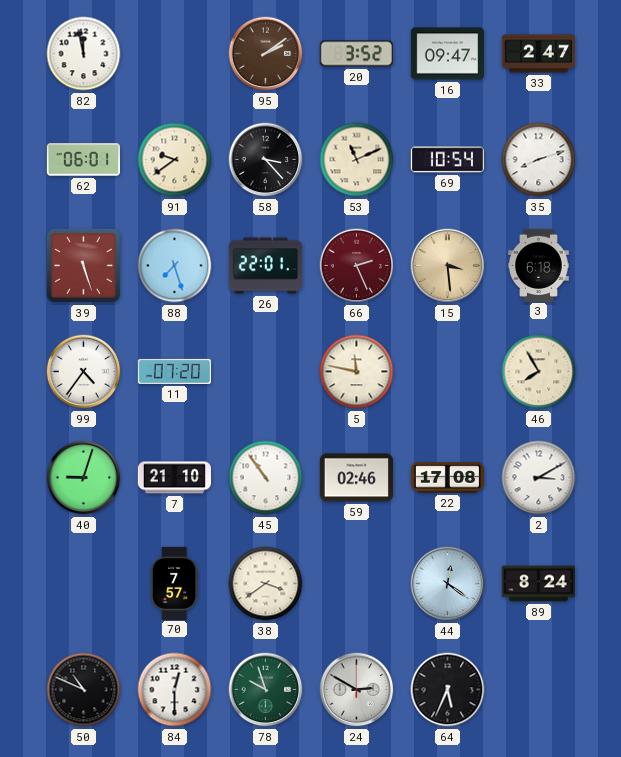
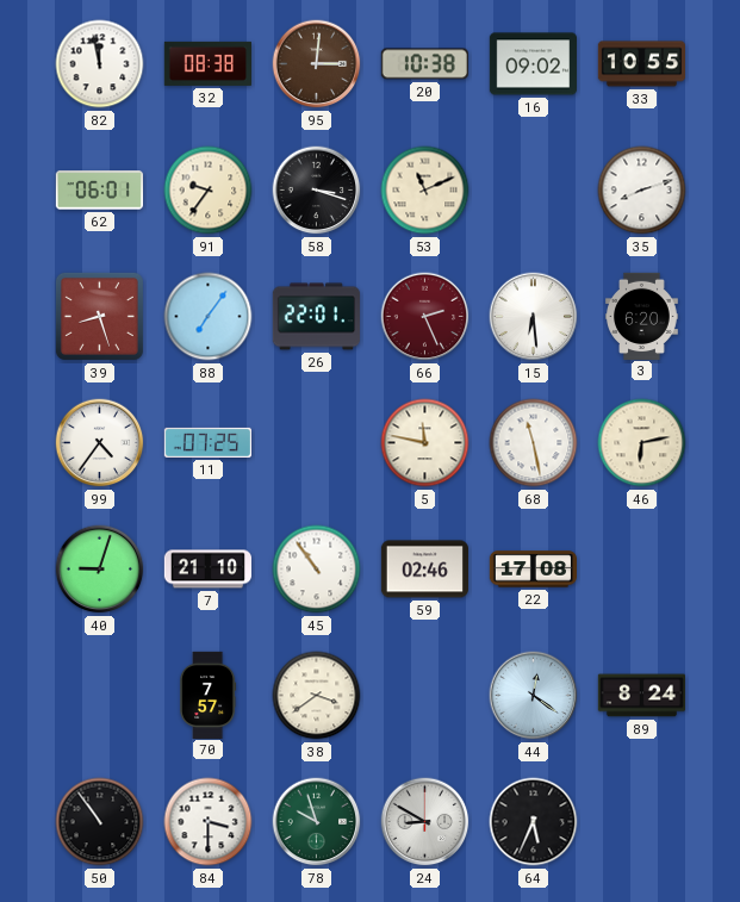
32: none -> 08:38 (207, 63)
95: 2:09 -> 3:01 (317, 64)
20: 3:52 -> 10:38 (424, 64)
16: 09:47 -> 09:02 (533, 64)
33: 2:47 -> 10:55 (641, 64)
91: 9:39 -> 9:36 (209, 191)
58: 3:23 -> 3:18 (317, 191)
69: 10:54 -> none (447, 160)
39: 5:27 -> 8:27 (99, 316)
88: 7:27 -> 7:06 (209, 317)
15: 3:29 -> 6:29 (534, 317)
15 dial: champagne -> white (534, 317)
3: 6:18 -> 6:20 (642, 316)
11: 07:20 -> 07:25 (207, 442)
68: none -> 11:28 (534, 443)
46: 7:55 -> 6:13 (642, 443)
2: 3:10 -> none (539, 478)
50: 10:49 -> 10:54 (100, 822)
84: 12:30 -> 3:30 (209, 822)
24: 2:50 -> 8:50 (425, 822)
